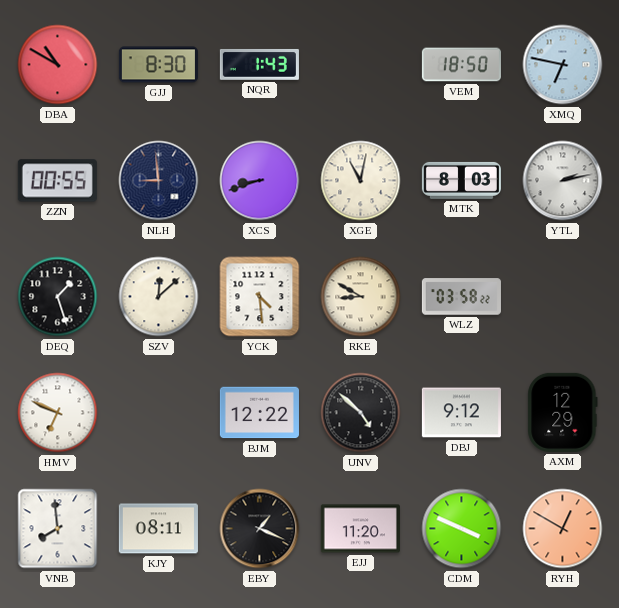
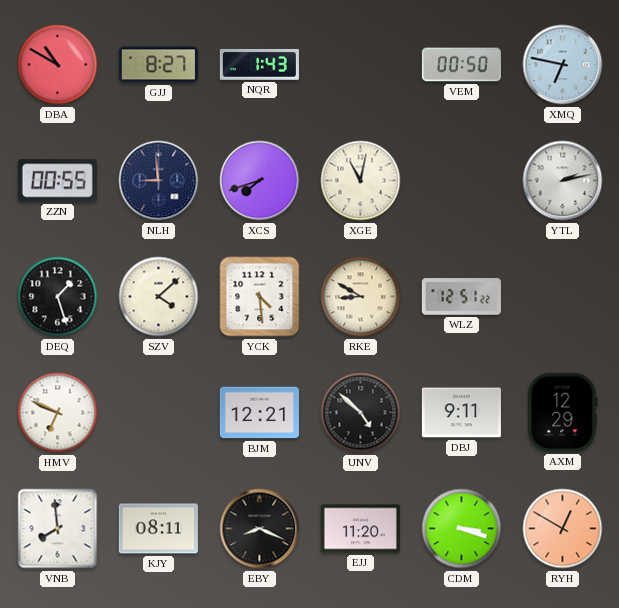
GJJ: 8:30 -> 8:27 (158, 65)
VEM: 18:50 -> 00:50 (461, 65)
XCS: 8:42 -> 7:42 (260, 181)
MTK: 8:03 -> none (461, 180)
SZV: 12:08 -> 4:08 (159, 297)
WLZ: 03:58 -> 12:51 (461, 297)
BJM: 12:22 -> 12:21 (259, 413)
DBJ: 9:12 -> 9:11 (461, 413)
EBY: 1:19 -> 8:19 (260, 529)
CDM: 3:49 -> 3:18 (462, 529)
